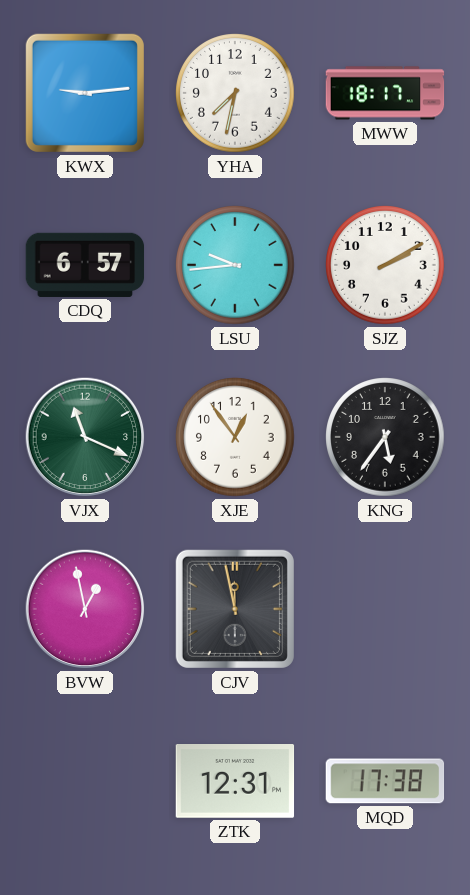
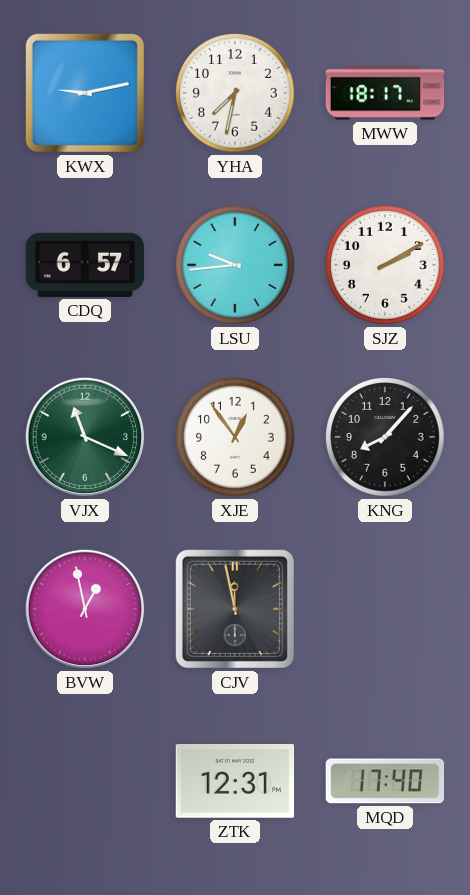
KWX: 9:14 -> 9:13 (85, 93)
KNG: 5:36 -> 8:07 (385, 437)
MQD: 17:38 -> 17:40 (385, 781)
